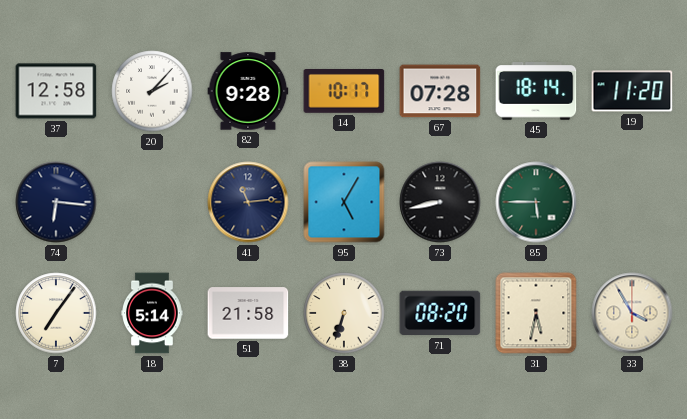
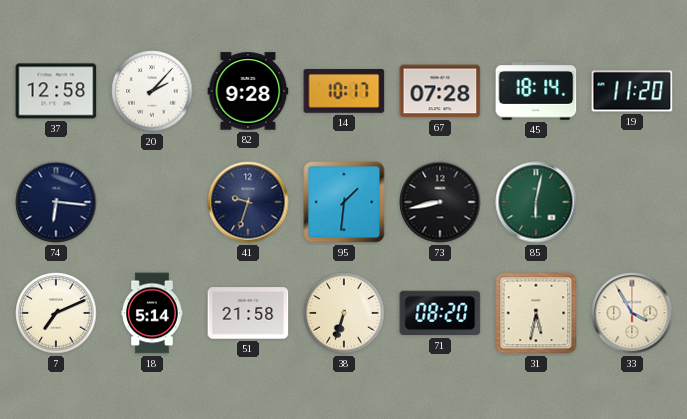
41: 11:14 -> 9:33 (248, 202)
95: 5:05 -> 1:31 (344, 202)
85: 5:45 -> 6:02 (536, 202)
7: 7:06 -> 7:11 (56, 313)
